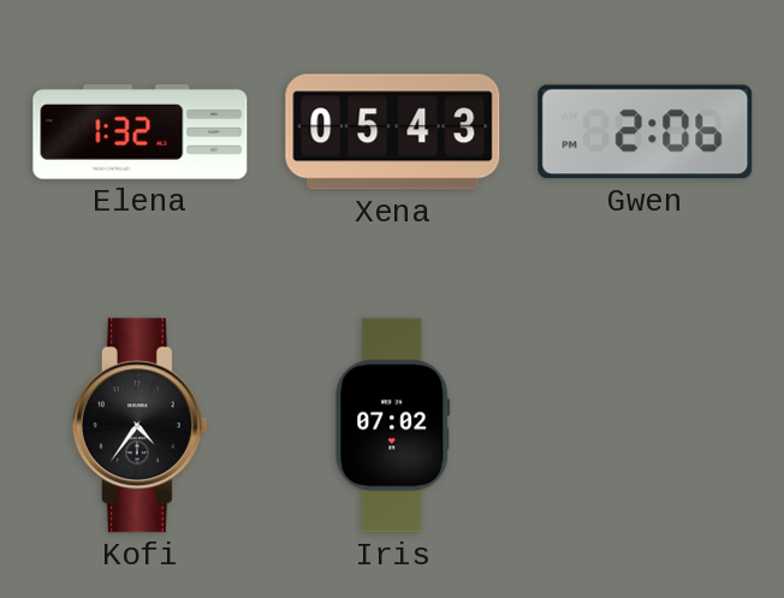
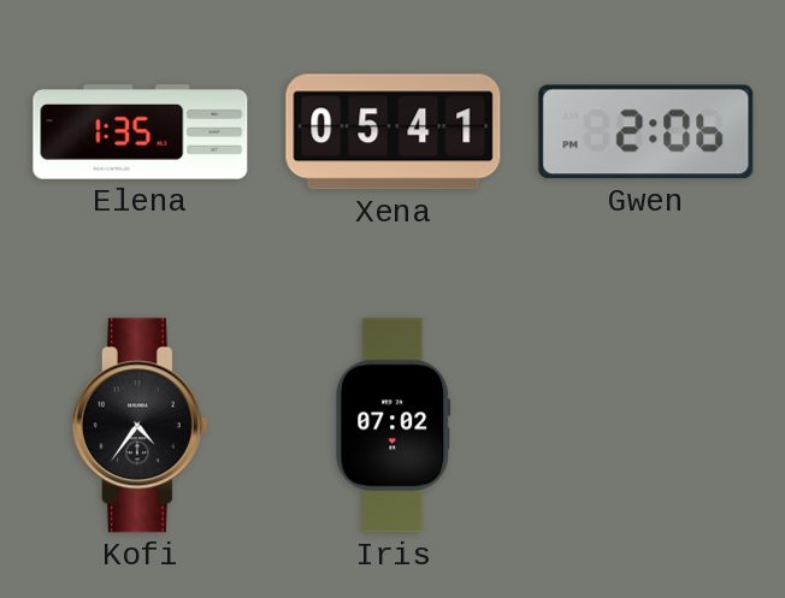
Elena: 1:32 -> 1:35 (141, 132)
Xena: 05:43 -> 05:41 (394, 132)
